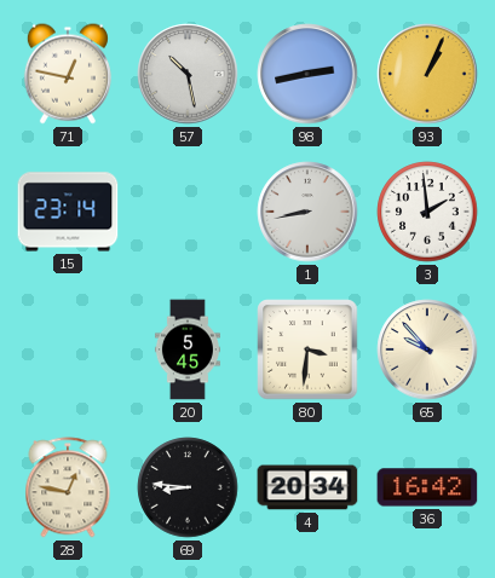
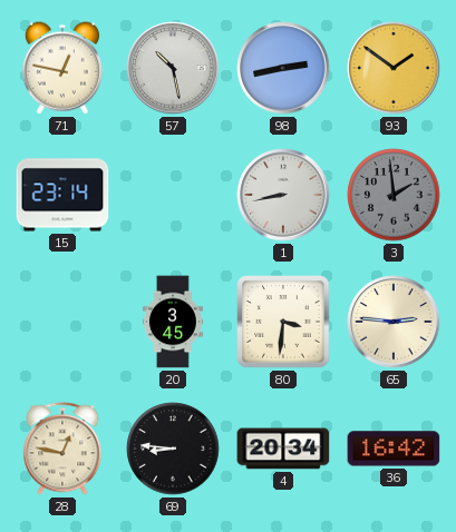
93: 1:04 -> 1:51 (394, 68)
3 dial: white -> grey (394, 195)
20: 5:45 -> 3:45 (173, 322)
65: 9:53 -> 2:46 (394, 322)
